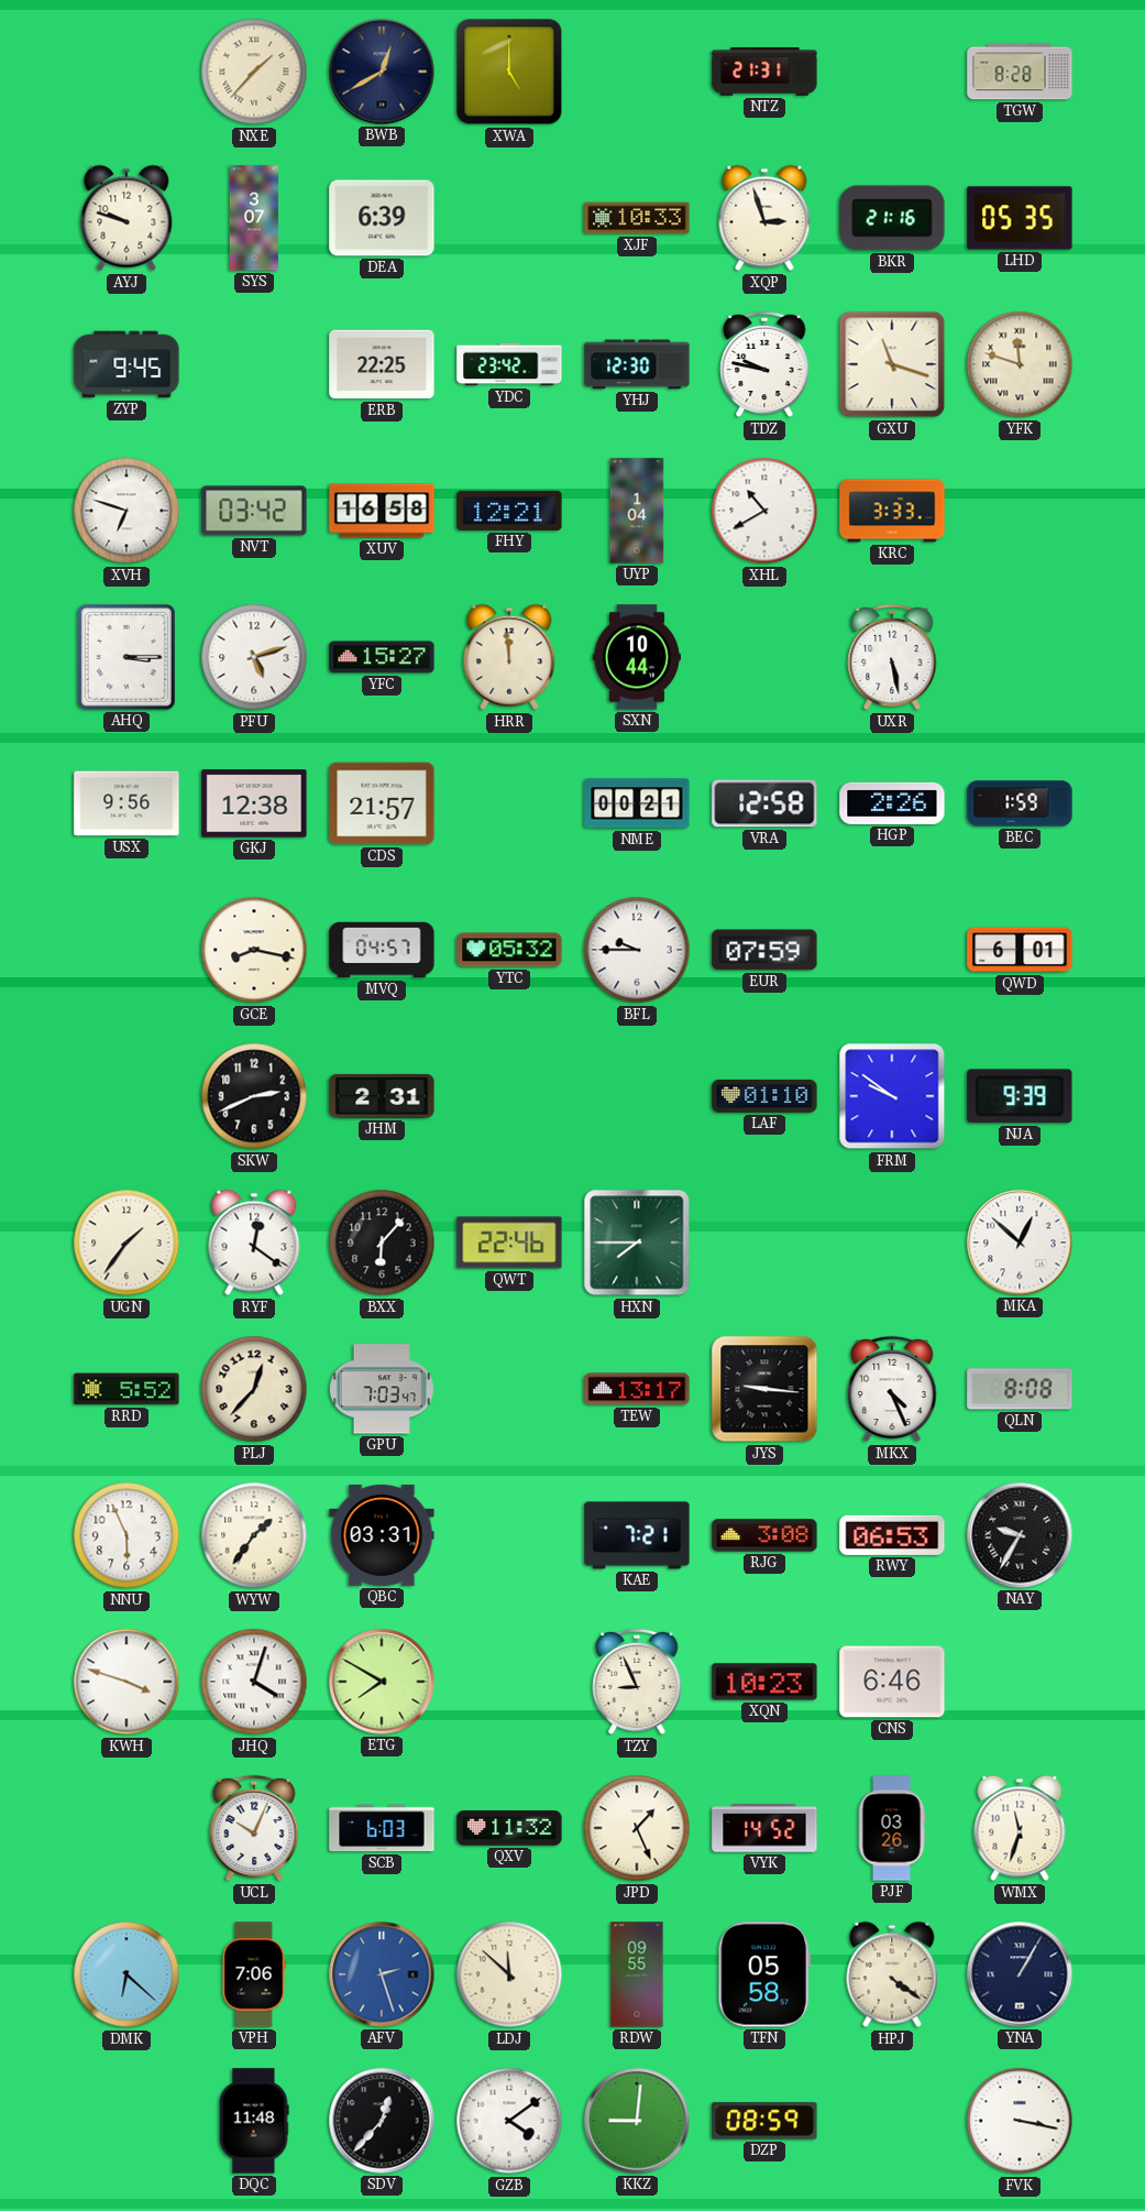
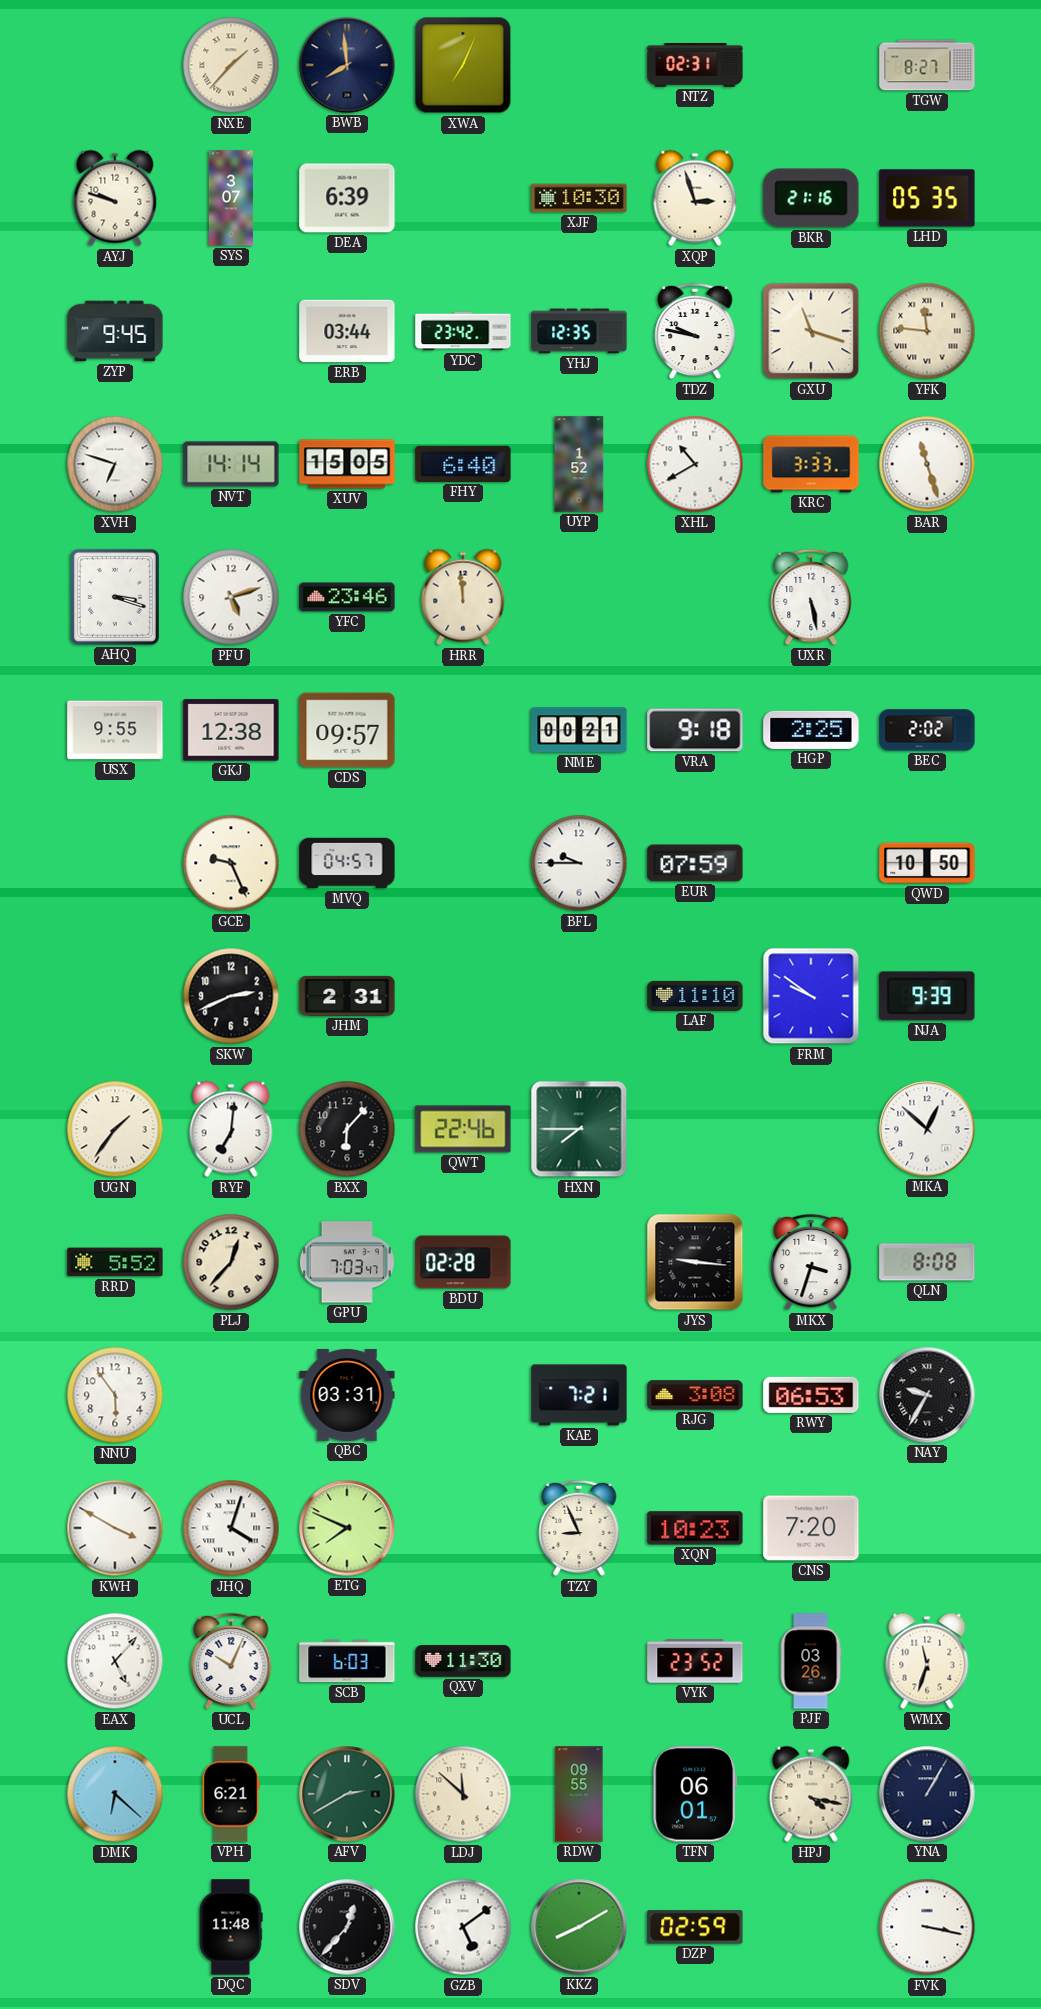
BWB: 12:40 -> 7:59 (347, 65)
XWA: 5:00 -> 7:04 (463, 65)
NTZ: 21:31 -> 02:31 (695, 65)
TGW: 8:28 -> 8:27 (927, 65)
XJF: 10:33 -> 10:30 (579, 198)
ERB: 22:25 -> 03:44 (347, 331)
YHJ: 12:30 -> 12:35 (579, 331)
YFK: 11:48 -> 11:46 (927, 331)
NVT: 03:42 -> 14:14 (231, 464)
XUV: 16:58 -> 15:05 (347, 464)
FHY: 12:21 -> 6:40 (463, 464)
UYP: 1:04 -> 1:52 (579, 464)
BAR: none -> 11:27 (927, 464)
AHQ: 3:15 -> 3:18 (115, 597)
YFC: 15:27 -> 23:46 (347, 597)
SXN: 10:44 -> none (637, 657)
USX: 9:56 -> 9:55 (115, 730)
CDS: 21:57 -> 09:57 (347, 730)
VRA: 12:58 -> 9:18 (695, 730)
HGP: 2:26 -> 2:25 (811, 730)
BEC: 1:59 -> 2:02 (927, 730)
GCE: 8:17 -> 9:26 (231, 863)
YTC: 05:32 -> none (509, 950)
QWD: 6:01 -> 10:50 (927, 863)
LAF: 01:10 -> 11:10 (695, 996)
RYF: 12:21 -> 7:01 (231, 1129)
BDU: none -> 02:28 (463, 1262)
TEW: 13:17 -> none (637, 1389)
MKX: 4:26 -> 3:33 (811, 1262)
NNU: 5:56 -> 5:54 (115, 1395)
WYW: 1:36 -> none (254, 1535)
KWH: 3:48 -> 3:50 (115, 1528)
ETG: 7:50 -> 7:49 (347, 1528)
CNS: 6:46 -> 7:20 (811, 1528)
EAX: none -> 5:07 (115, 1661)
QXV: 11:32 -> 11:30 (463, 1661)
JPD: 1:26 -> none (637, 1828)
VYK: 14:52 -> 23:52 (695, 1661)
VPH: 7:06 -> 6:21 (231, 1794)
AFV: 2:27 -> 2:40 (347, 1794)
AFV dial: blue -> green (347, 1794)
TFN: 05:58 -> 06:01 (695, 1794)
HPJ: 4:21 -> 4:17 (811, 1794)
GZB: 4:09 -> 5:09 (463, 1927)
KKZ: 9:01 -> 8:10 (579, 1927)
DZP: 08:59 -> 02:59 (695, 1927)
